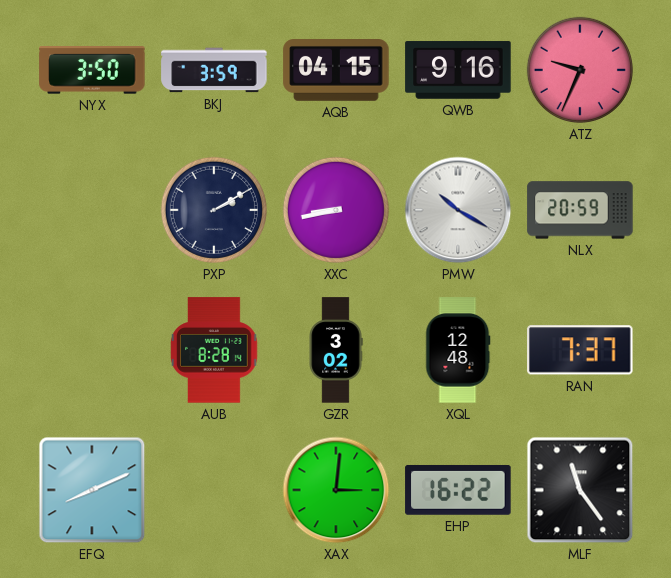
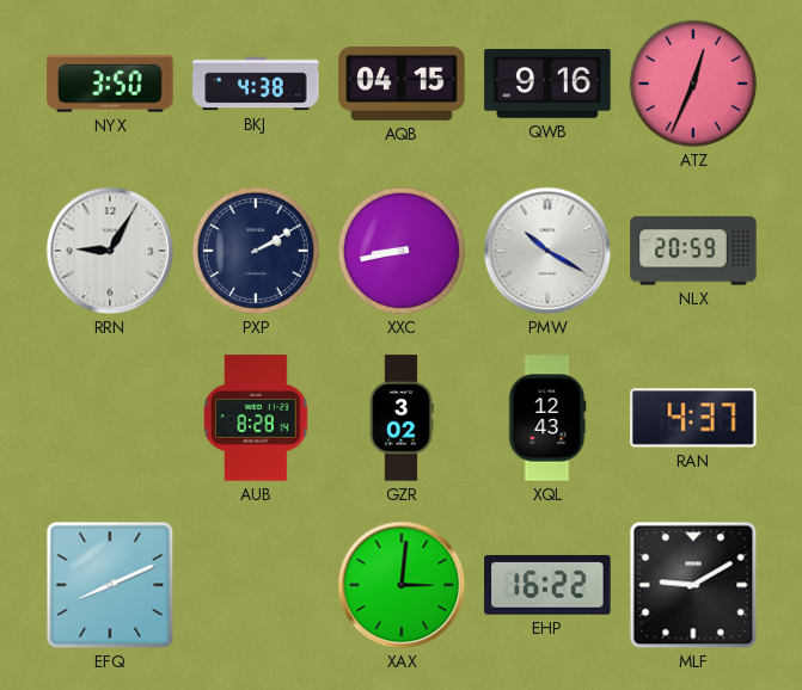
BKJ: 3:59 -> 4:38 (256, 84)
ATZ: 9:34 -> 12:34 (693, 84)
RRN: none -> 9:05 (110, 251)
XQL: 12:48 -> 12:43 (547, 418)
RAN: 7:37 -> 4:37 (693, 418)
MLF: 11:24 -> 9:10 (693, 585)
